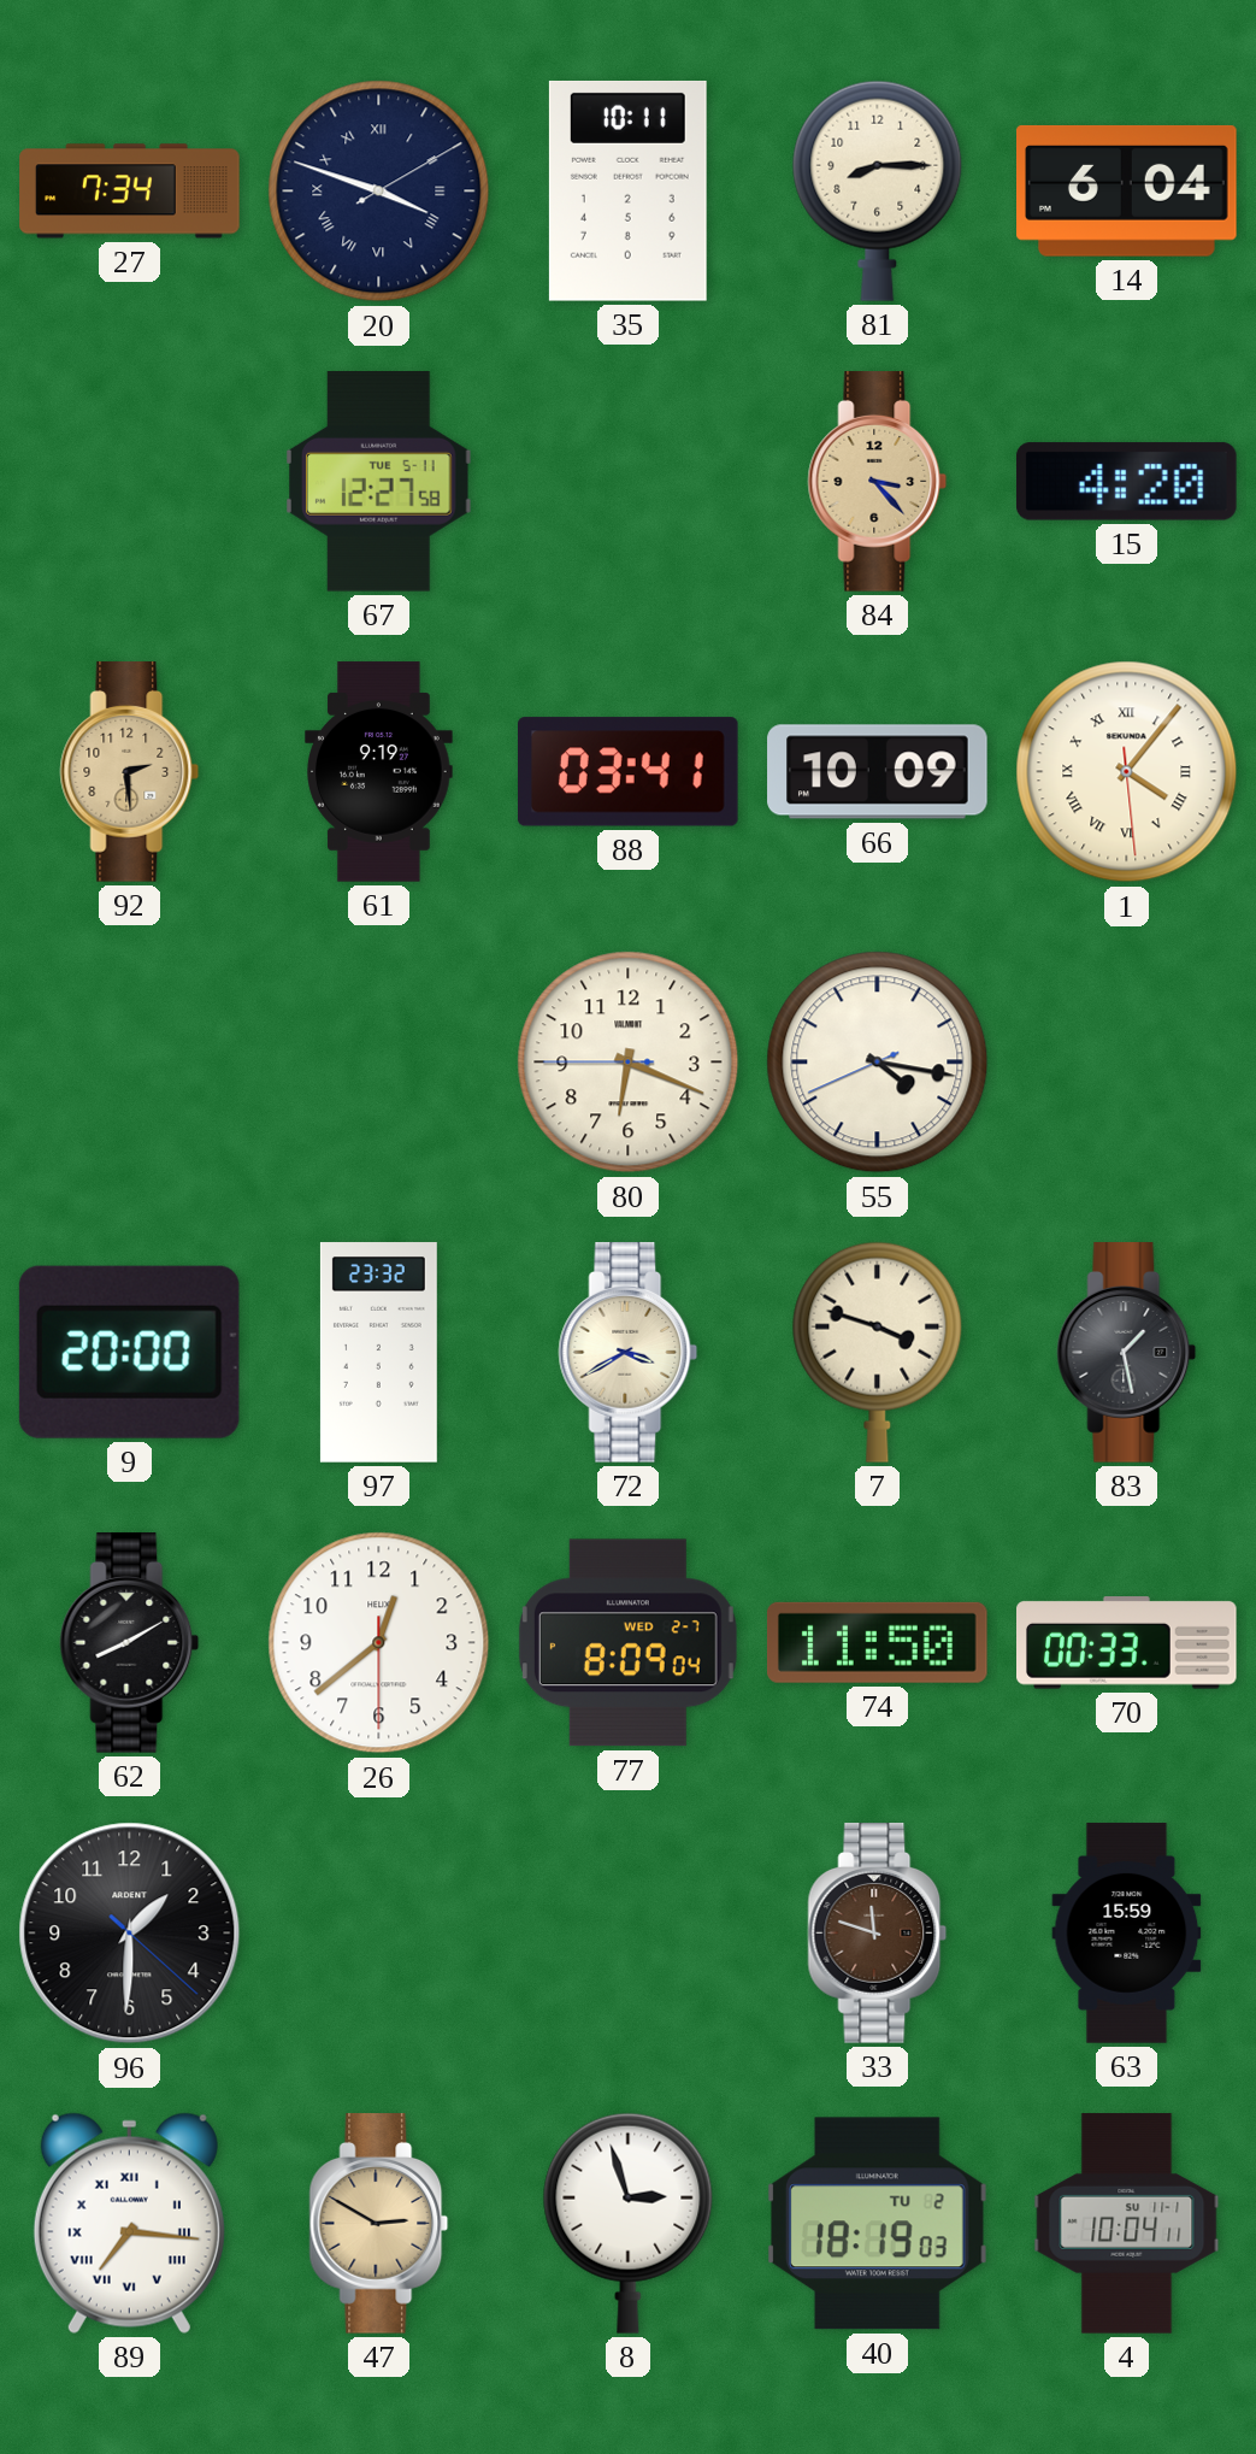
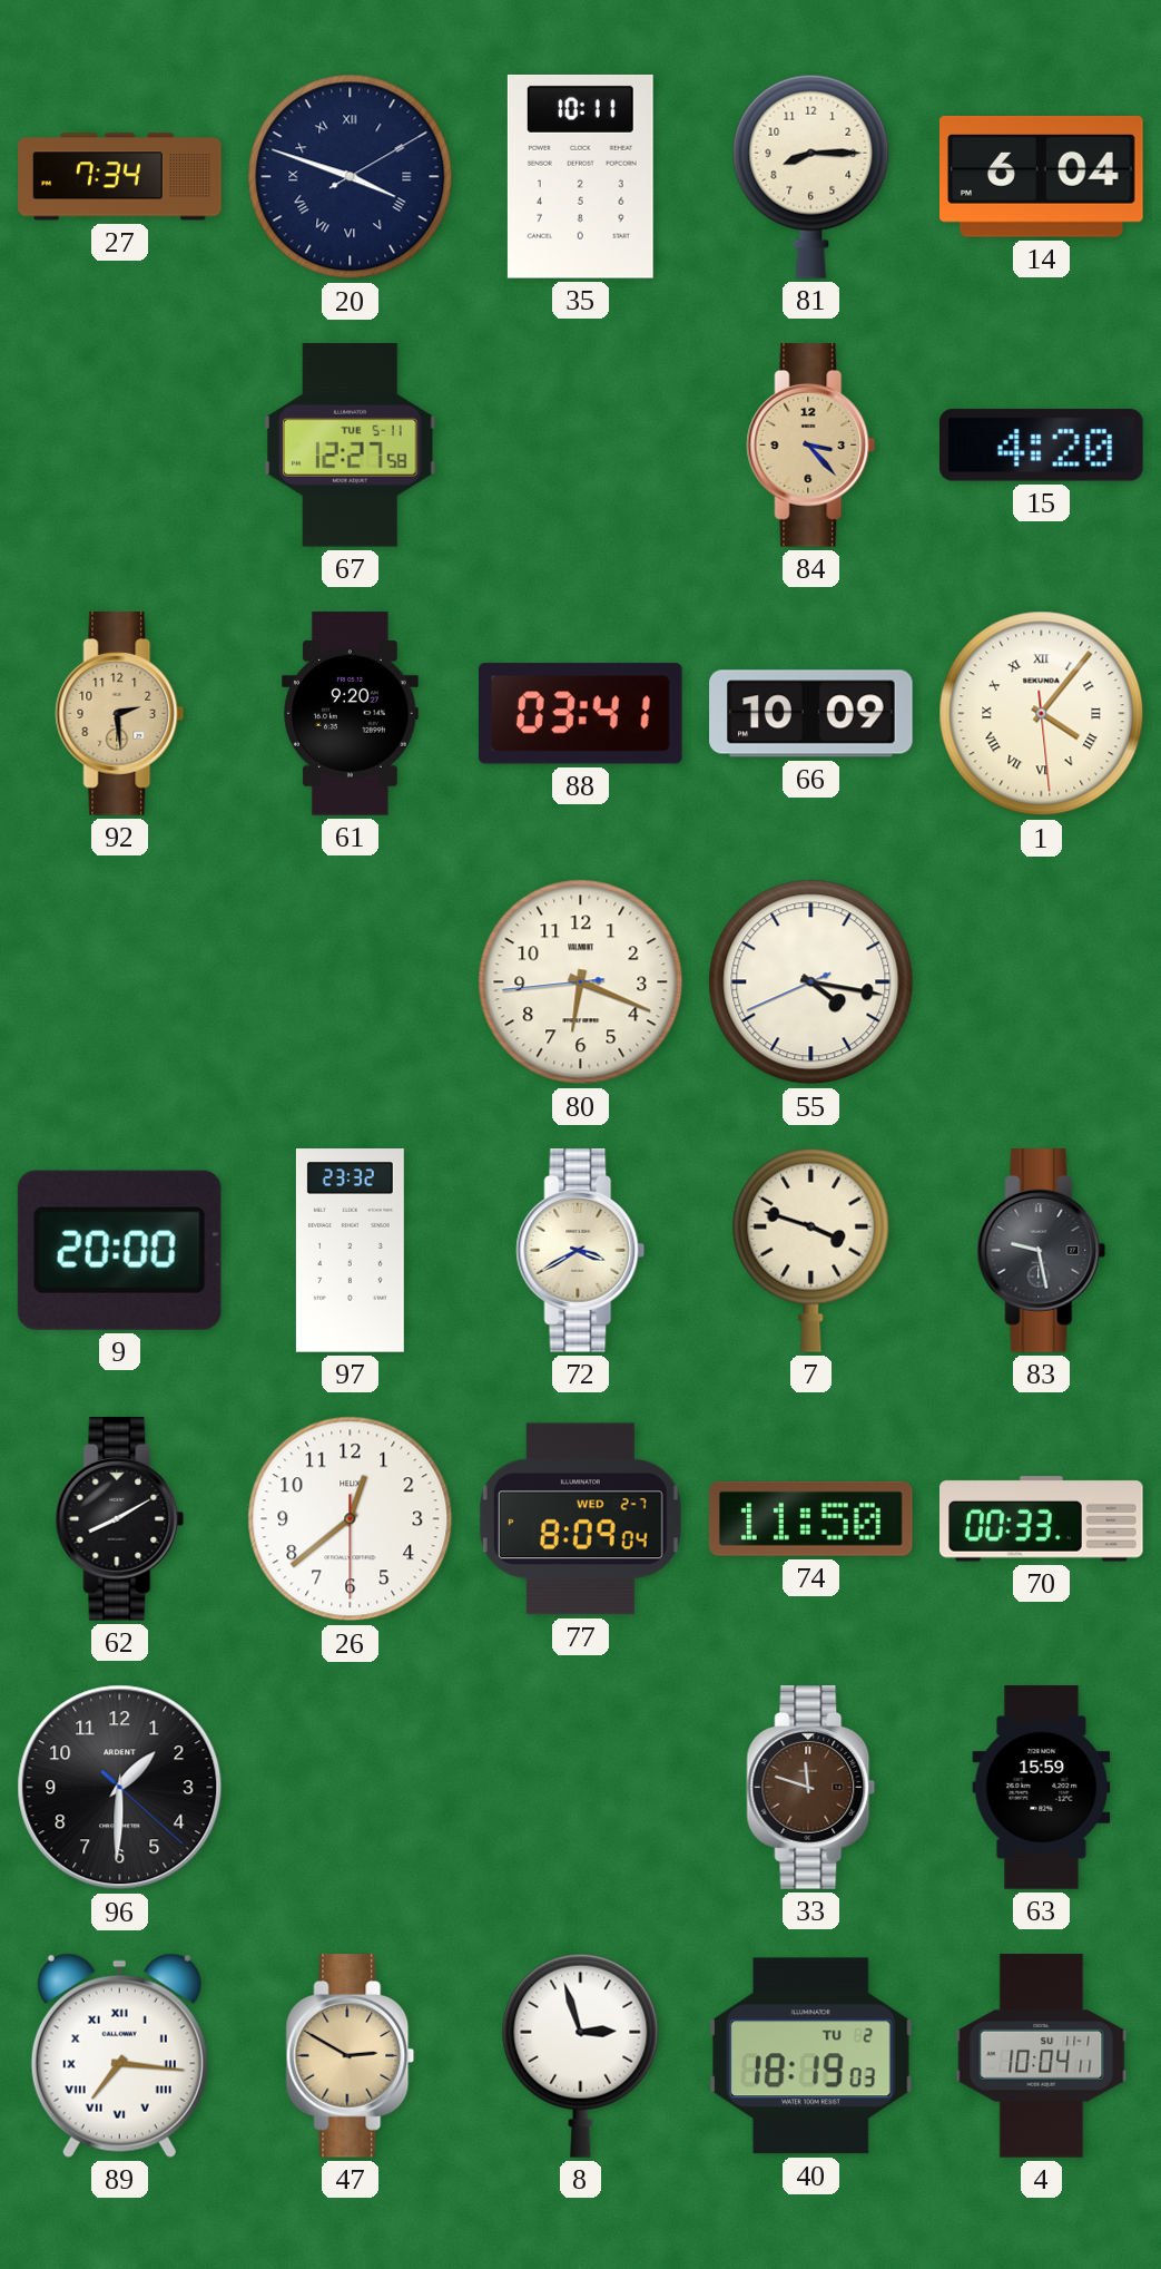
61: 9:19 -> 9:20 (351, 714)
80: 6:18:45 -> 6:18:44 (581, 982)
83: 1:28 -> 9:28 (1042, 1251)
